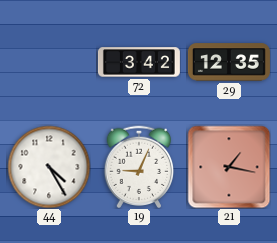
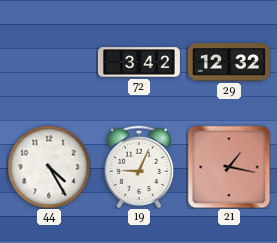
29: 12:35 -> 12:32 (229, 62)
